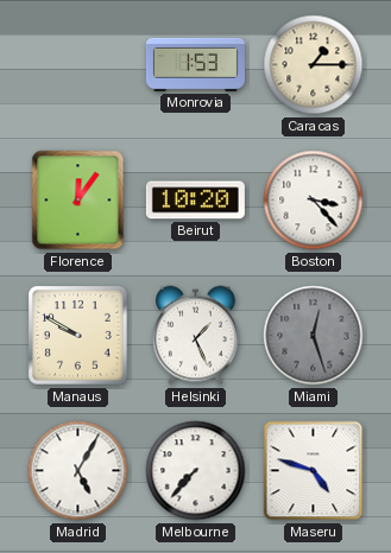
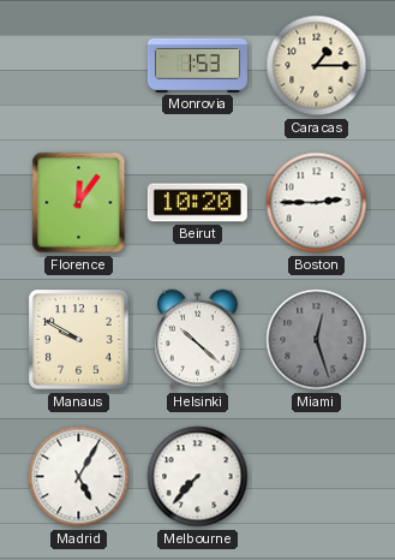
Boston: 3:23 -> 2:45 (317, 203)
Helsinki: 1:26 -> 10:22 (198, 340)
Maseru: 4:48 -> none (314, 471)
